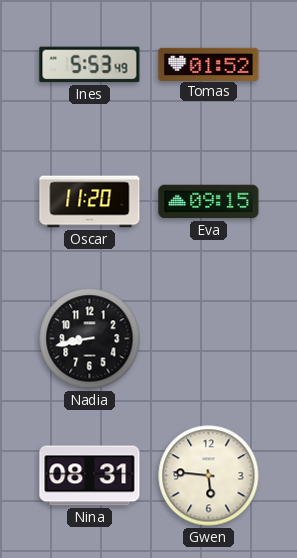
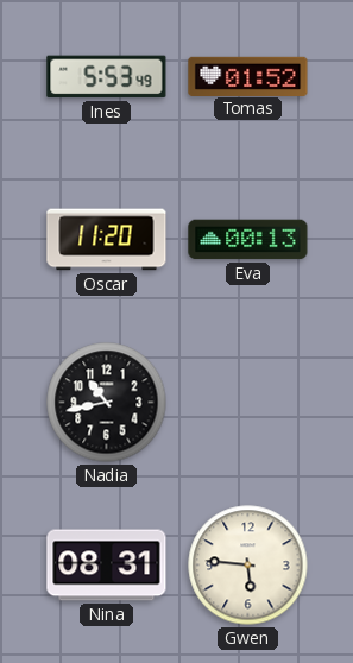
Eva: 09:15 -> 00:13 (248, 240)
Nadia: 8:43 -> 10:43 (107, 403)
